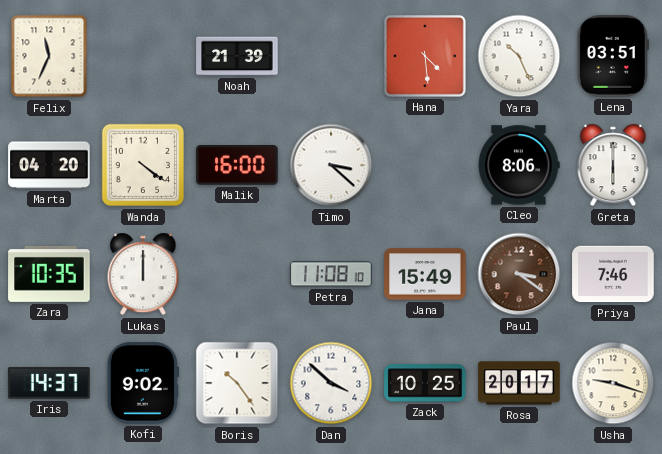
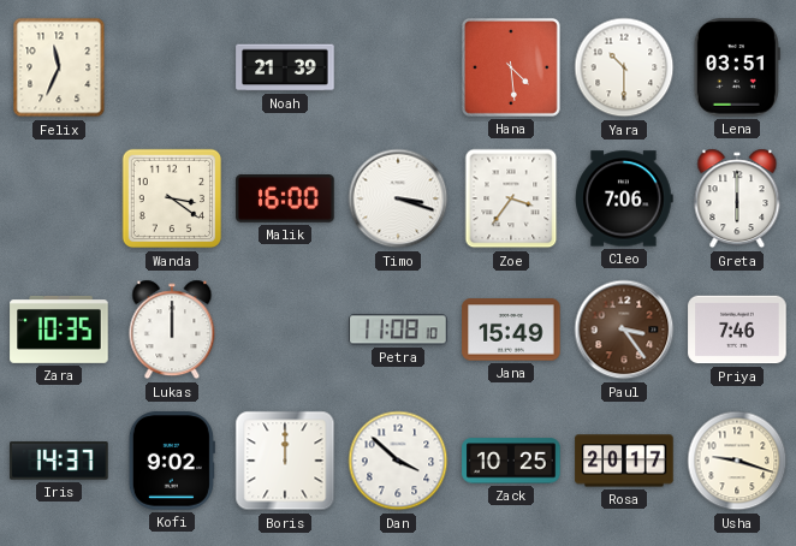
Yara: 10:26 -> 10:30 (624, 67)
Marta: 04:20 -> none (49, 165)
Wanda: 4:21 -> 3:21 (172, 198)
Timo: 3:22 -> 3:18 (398, 198)
Zoe: none -> 3:36 (511, 198)
Cleo: 8:06 -> 7:06 (624, 198)
Paul: 3:21 -> 3:24 (624, 330)
Boris: 10:24 -> 12:00 (285, 461)
